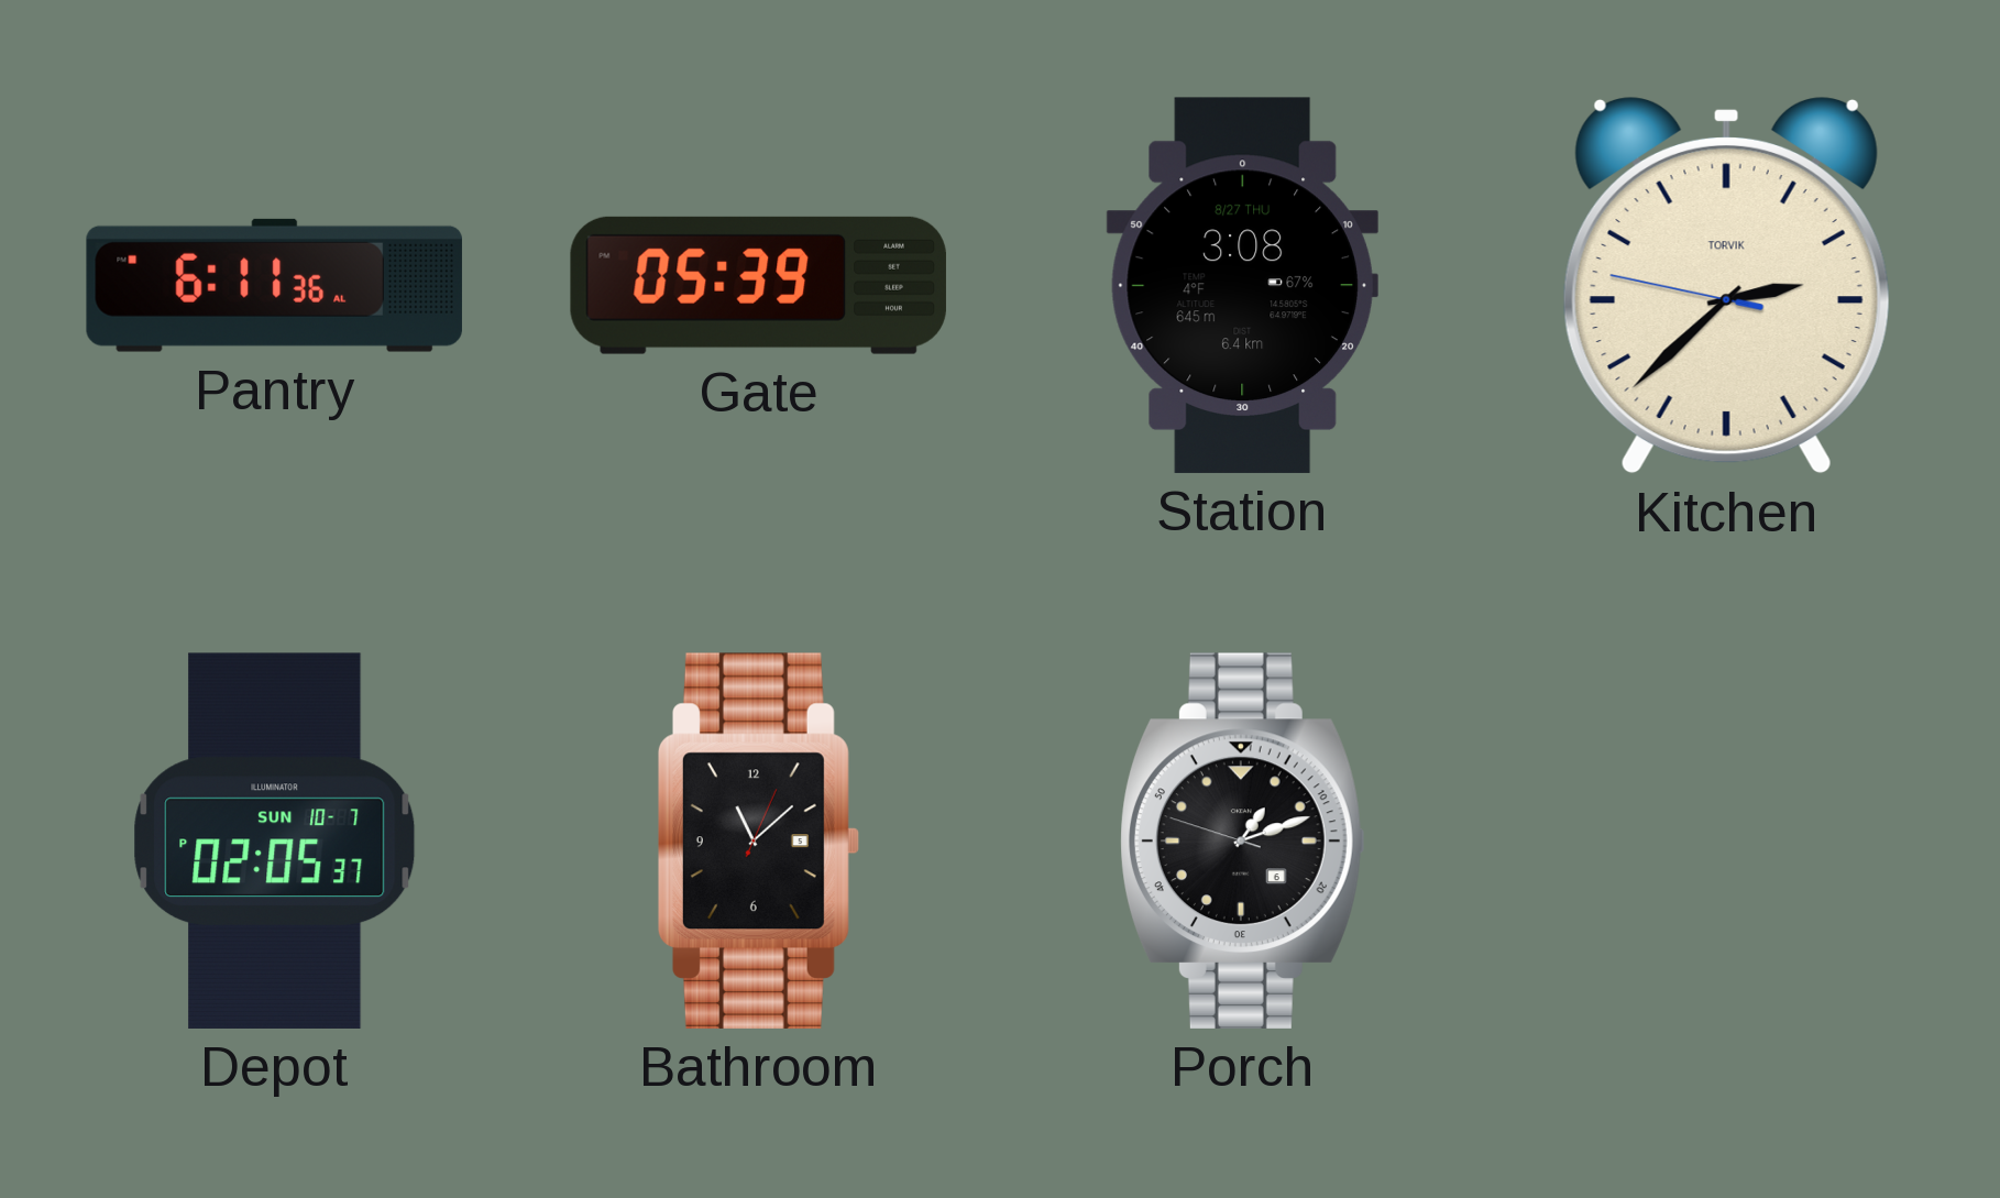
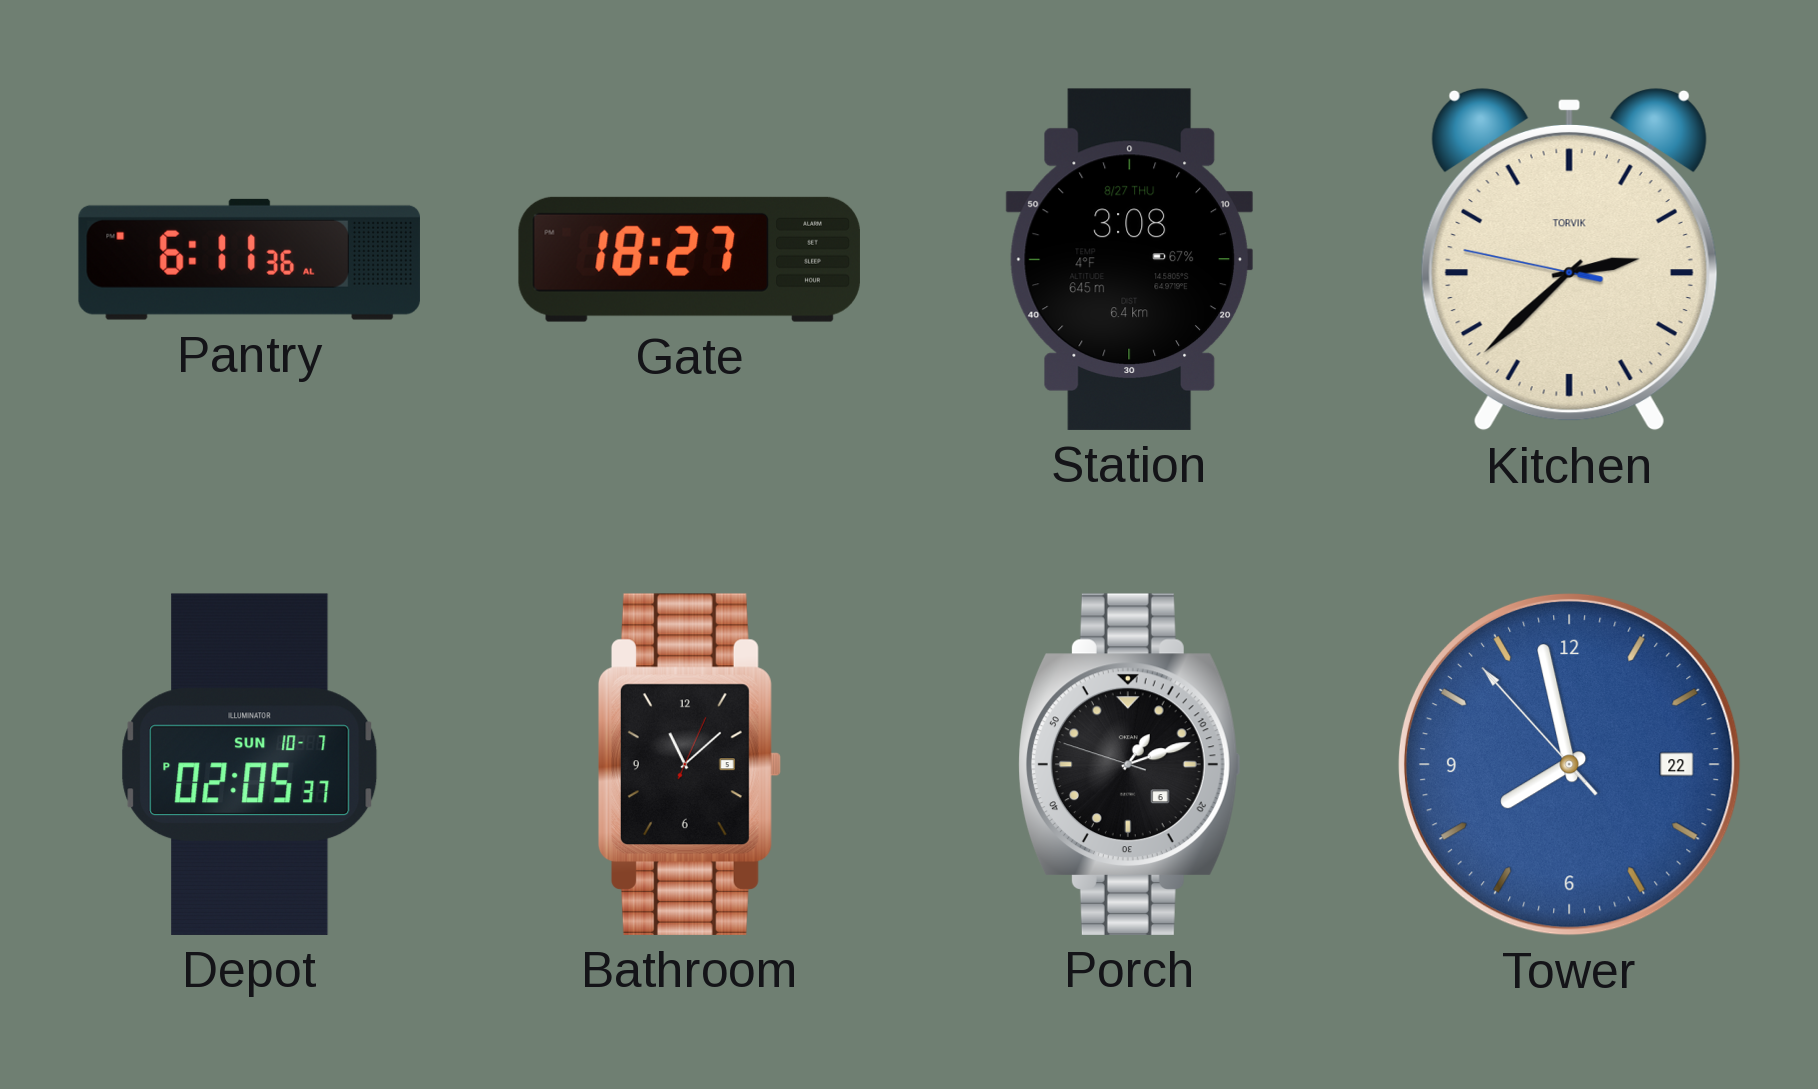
Gate: 05:39 -> 18:27 (689, 259)
Tower: none -> 7:57 (1569, 764)
